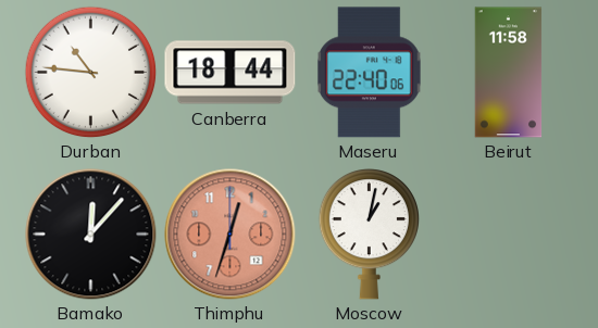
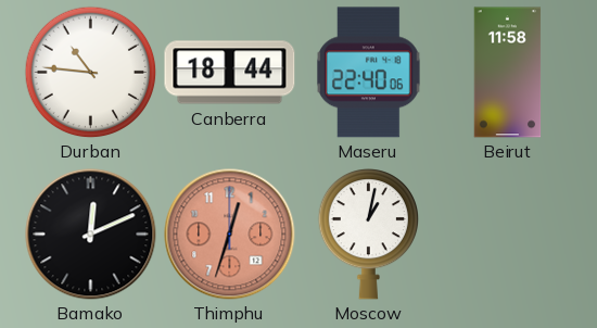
Bamako: 12:07 -> 12:11 (91, 235)
